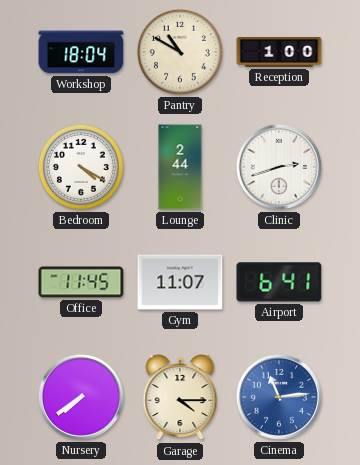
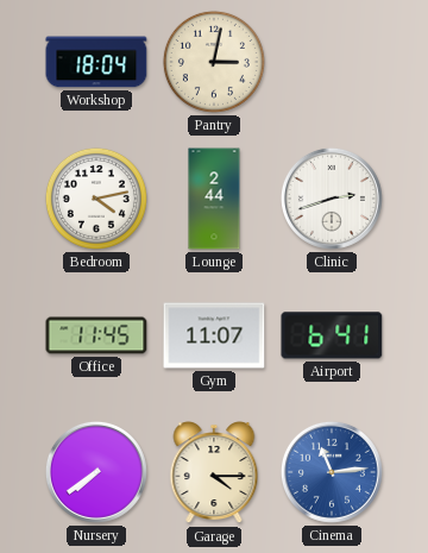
Pantry: 10:50 -> 3:02 (214, 62)
Reception: 1:00 -> none (279, 52)
Bedroom: 4:20 -> 4:13 (96, 199)
